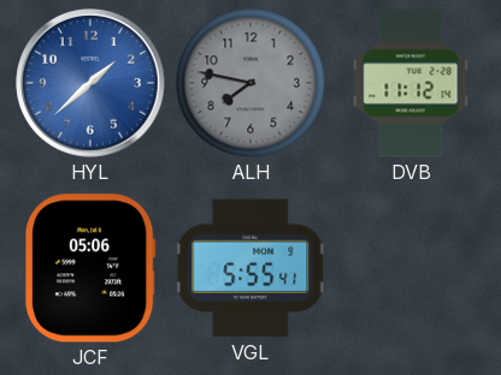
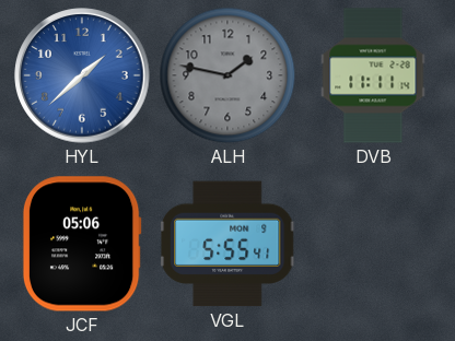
ALH: 7:47 -> 1:47 (227, 75)
DVB: 11:12 -> 11:11 (373, 75)
